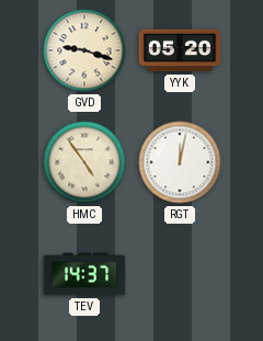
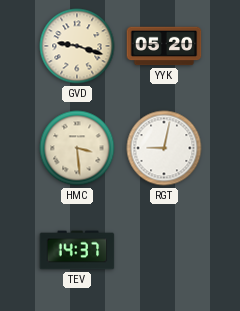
HMC: 4:54 -> 3:29 (77, 148)
RGT: 12:02 -> 9:02 (164, 148)
